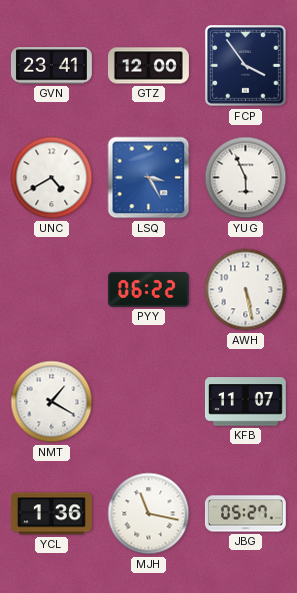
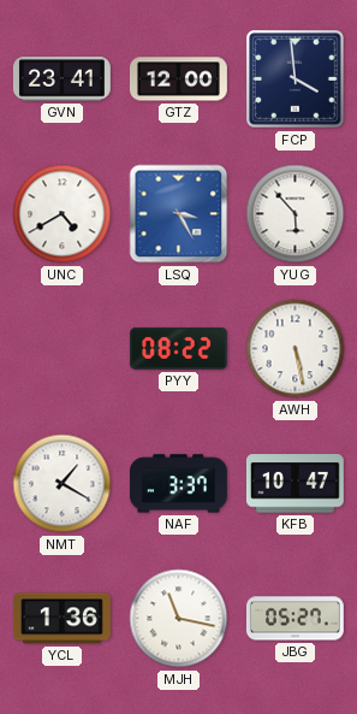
FCP: 3:54 -> 3:59 (296, 79)
YUG: 5:56 -> 5:53 (296, 214)
PYY: 06:22 -> 08:22 (178, 348)
NAF: none -> 3:37 (178, 484)
KFB: 11:07 -> 10:47 (294, 484)
